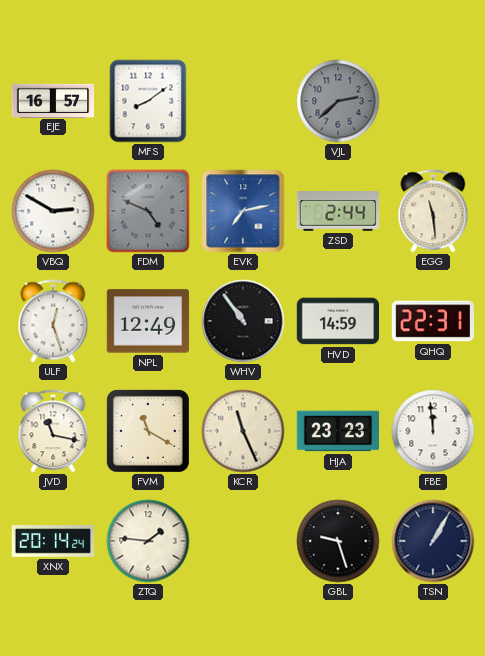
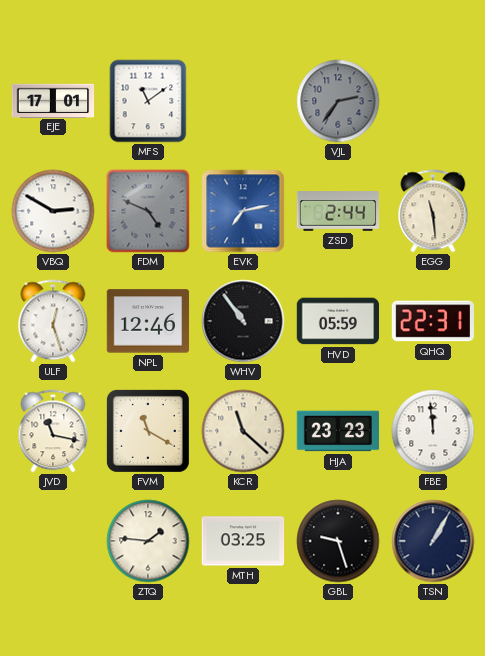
EJE: 16:57 -> 17:01 (53, 100)
MFS: 8:09 -> 11:09 (148, 101)
VJL: 2:38 -> 2:36 (338, 101)
NPL: 12:49 -> 12:46 (148, 321)
HVD: 14:59 -> 05:59 (338, 321)
KCR: 11:26 -> 11:22 (243, 431)
XNX: 20:14 -> none (53, 541)
MTH: none -> 03:25 (243, 541)
